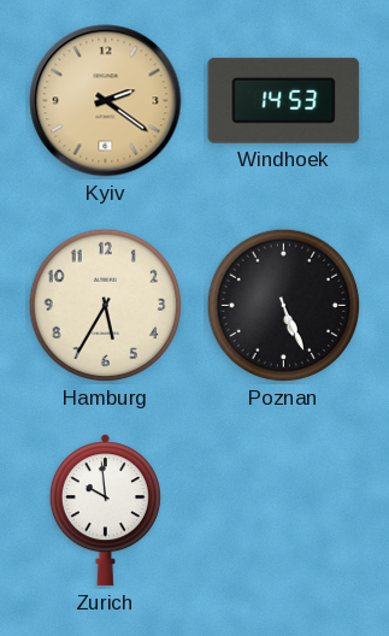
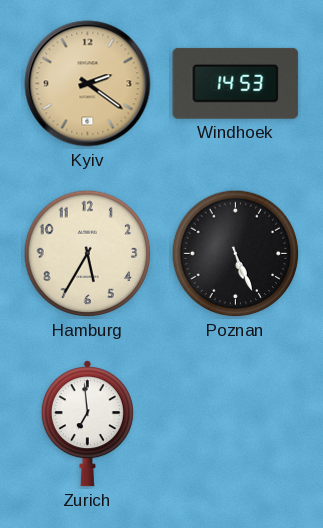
Zurich: 9:59 -> 6:59 (87, 424)
